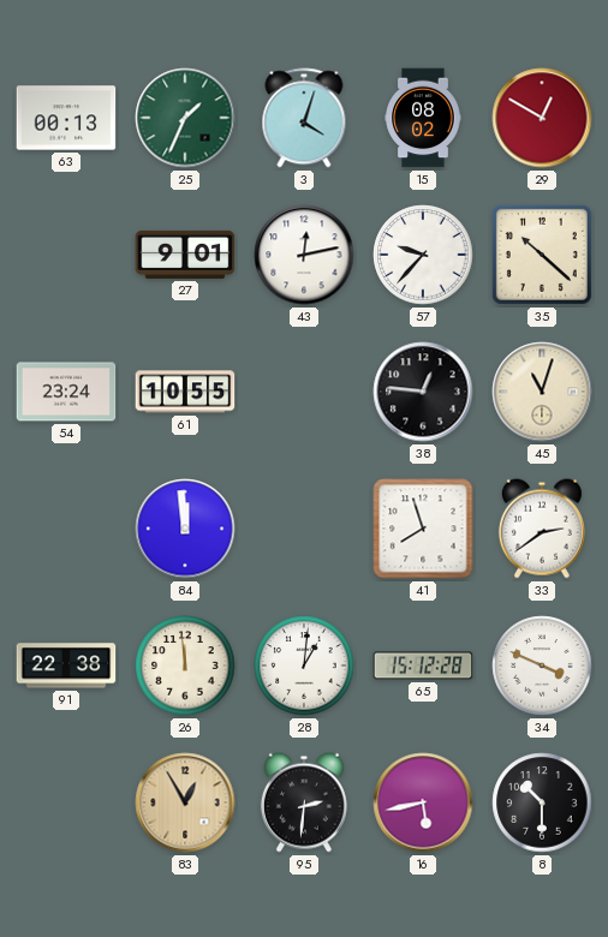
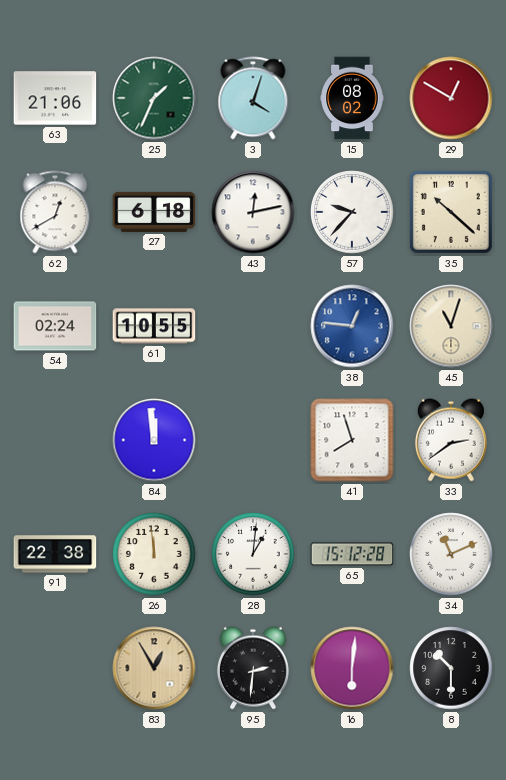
63: 00:13 -> 21:06 (55, 98)
62: none -> 12:40 (55, 212)
27: 9:01 -> 6:18 (154, 212)
54: 23:24 -> 02:24 (55, 326)
38 dial: black -> blue (352, 326)
34: 3:49 -> 11:11 (451, 554)
16: 5:43 -> 6:01 (352, 668)
